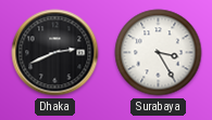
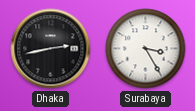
Dhaka: 2:41 -> 2:43 (51, 49)
